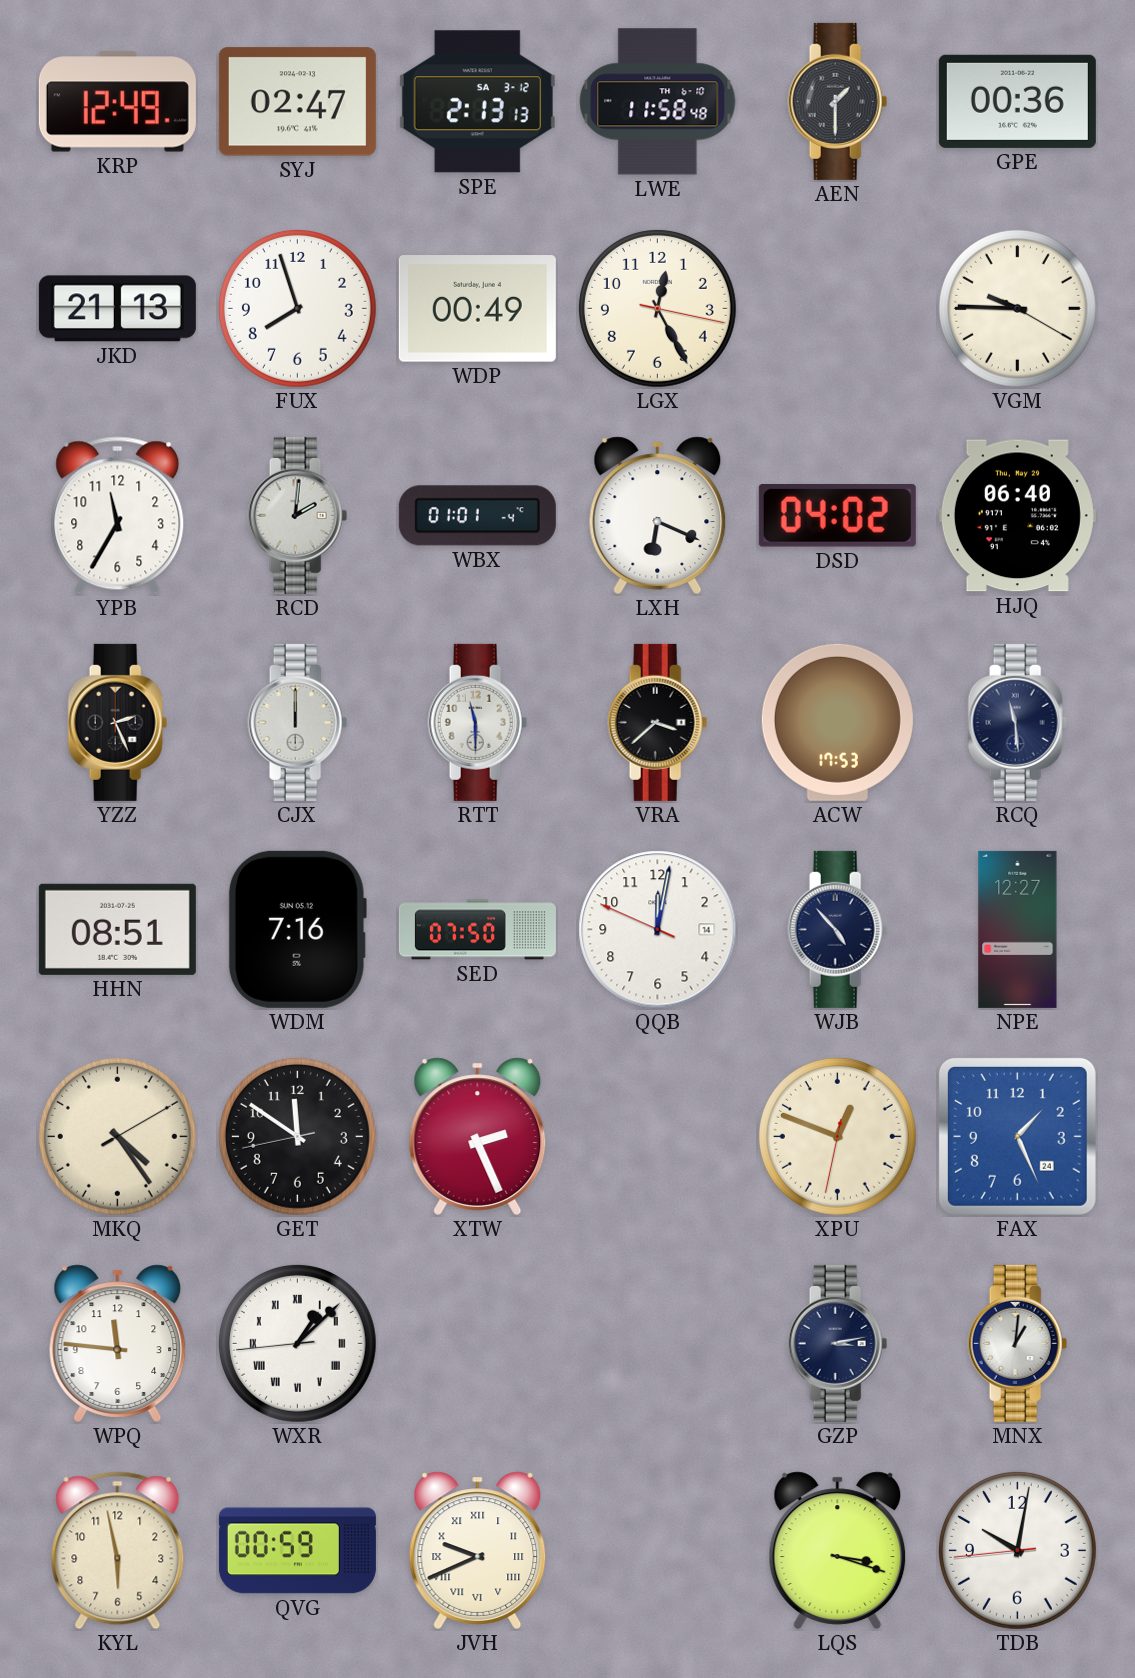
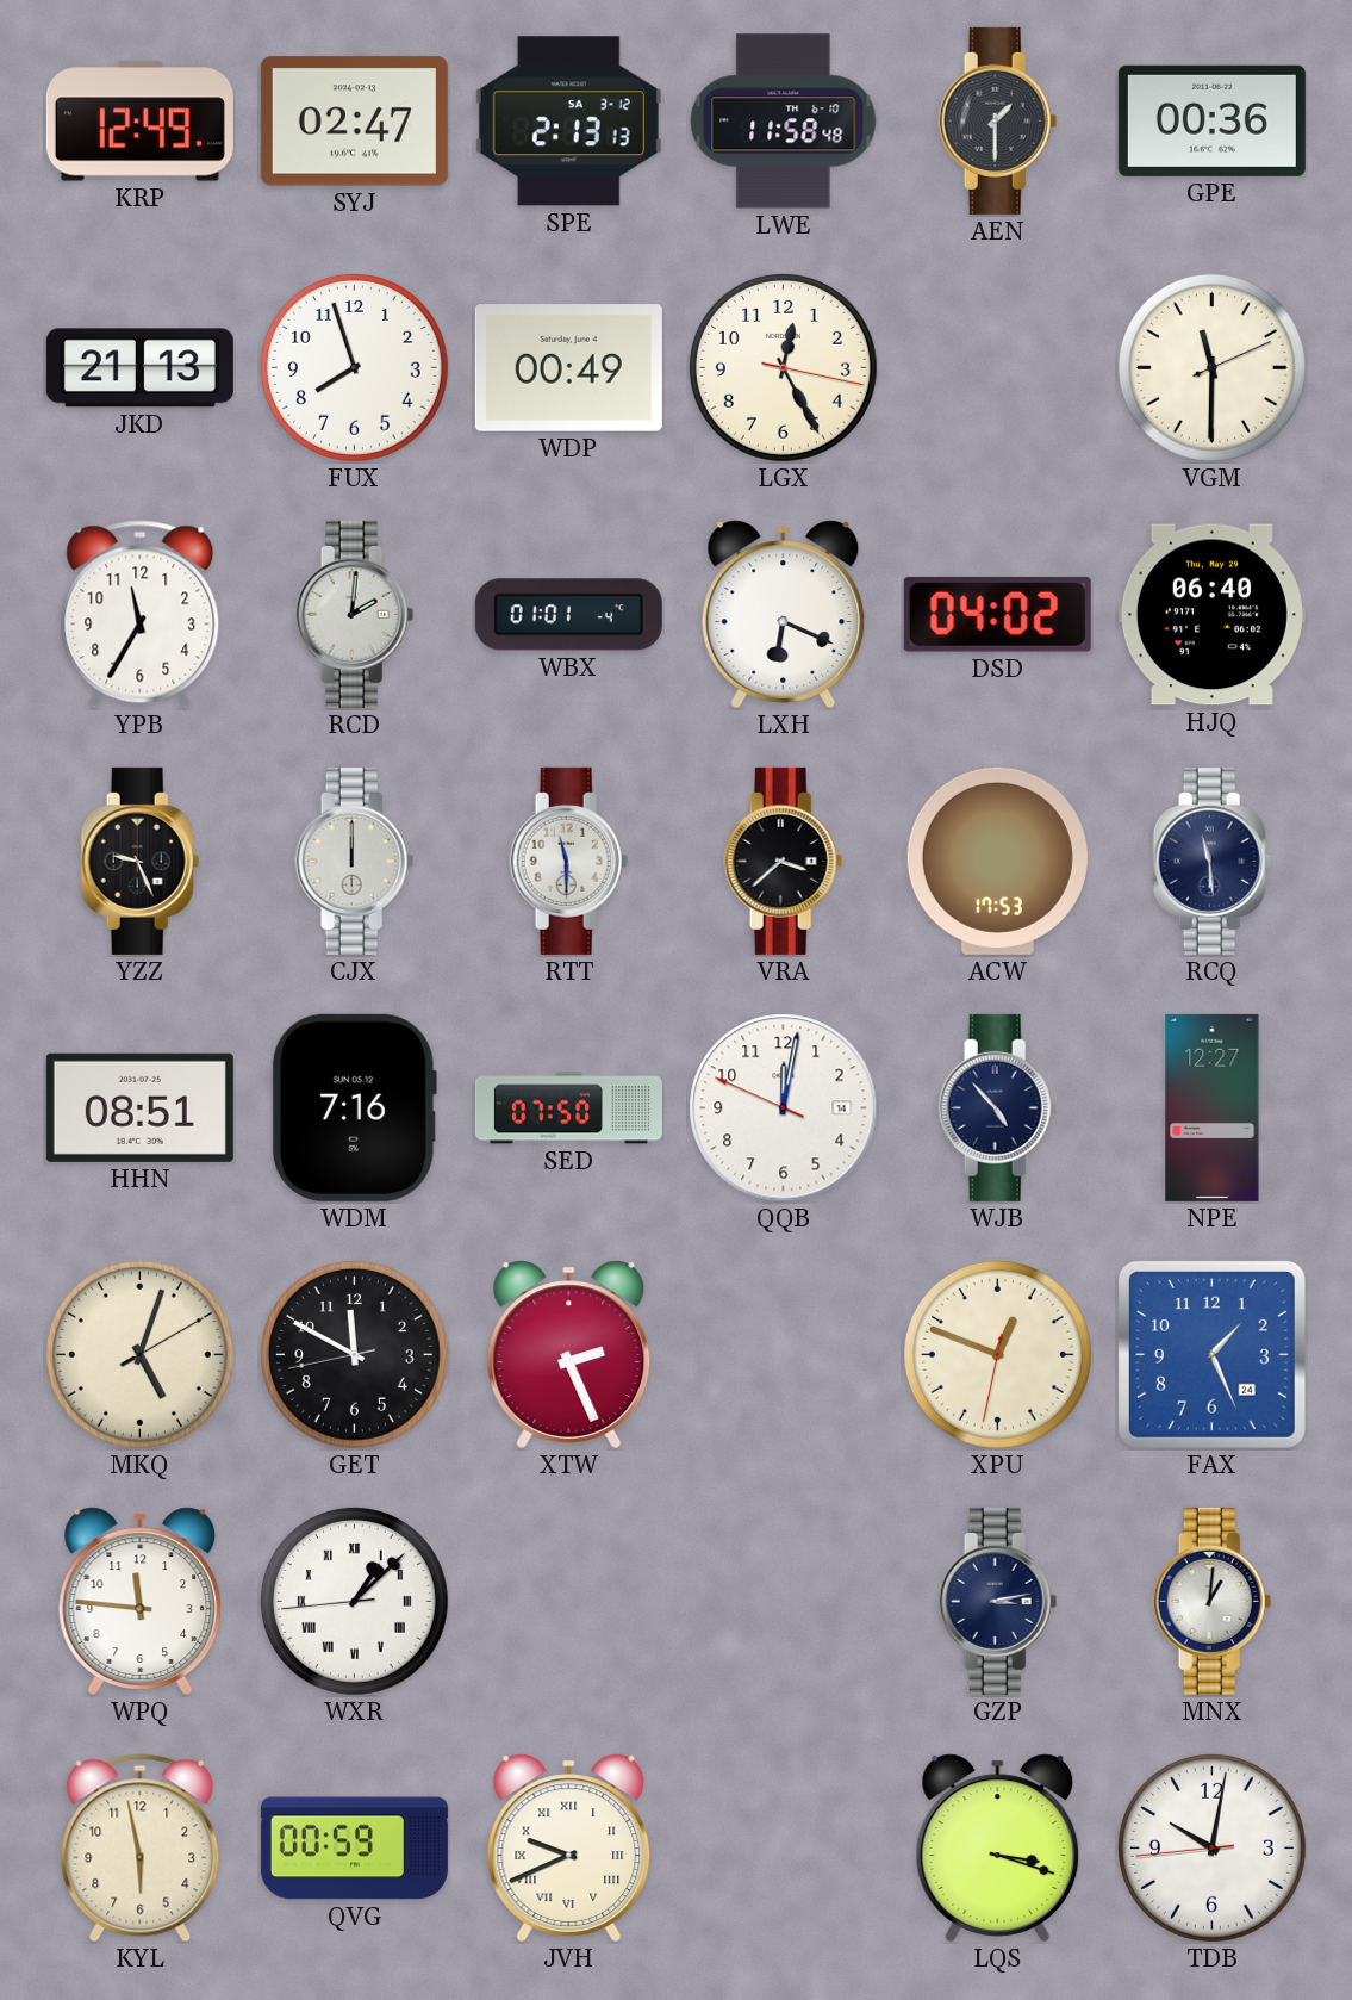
VGM: 9:45 -> 11:30 (1211, 367)
YZZ: 2:26 -> 9:26 (141, 861)
MKQ: 4:24 -> 5:03 (139, 1354)
GET: 11:50 -> 11:49 (354, 1354)
